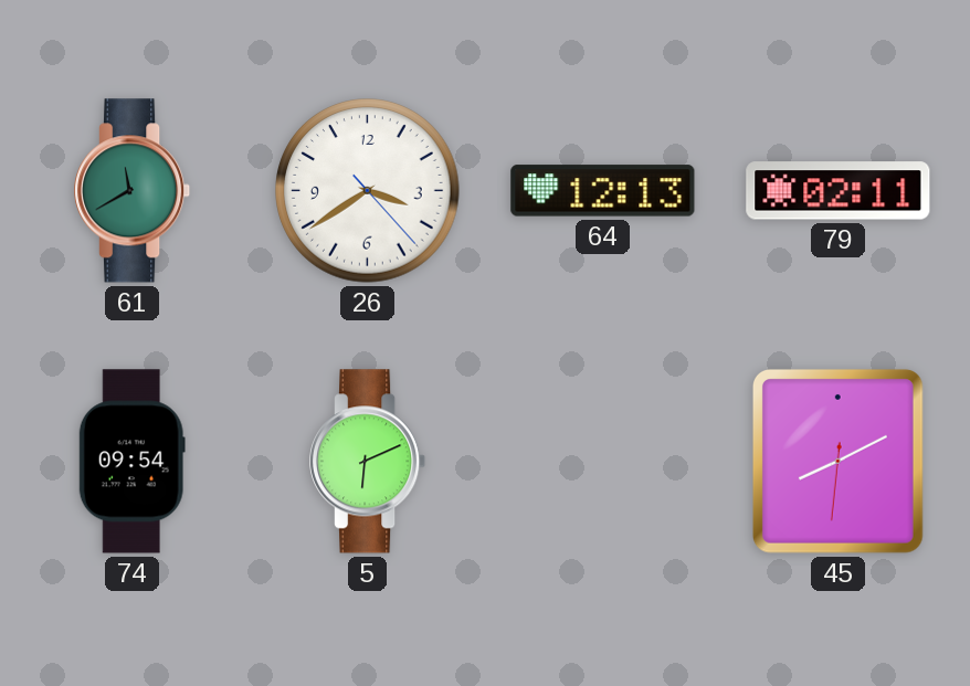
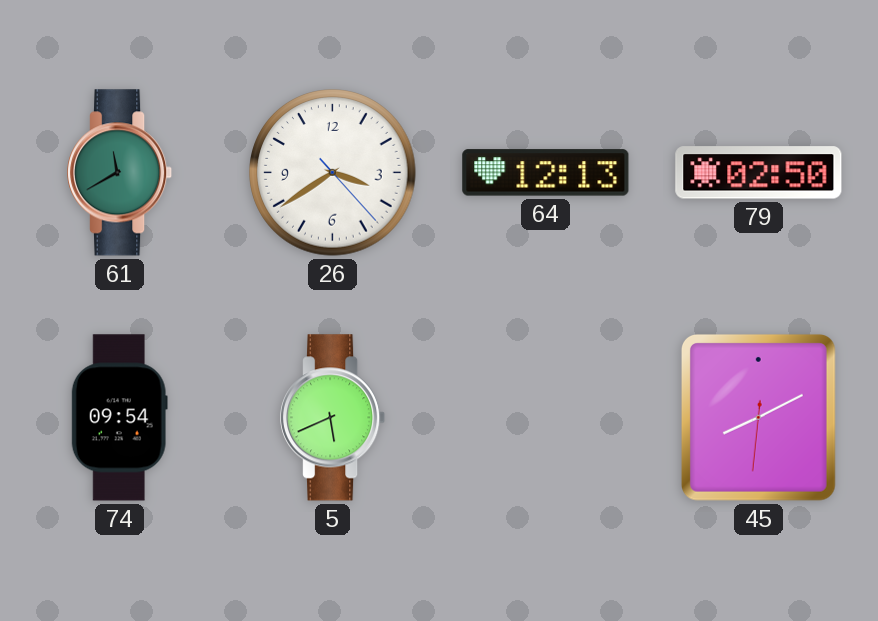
79: 02:11 -> 02:50 (759, 173)
5: 6:11 -> 5:41 (334, 418)
